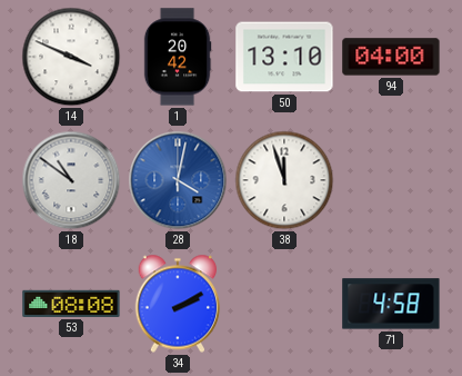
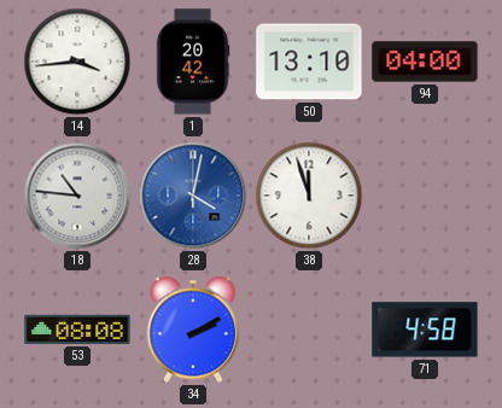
14: 3:49 -> 3:44 (77, 62)
18: 10:51 -> 10:46 (77, 196)
